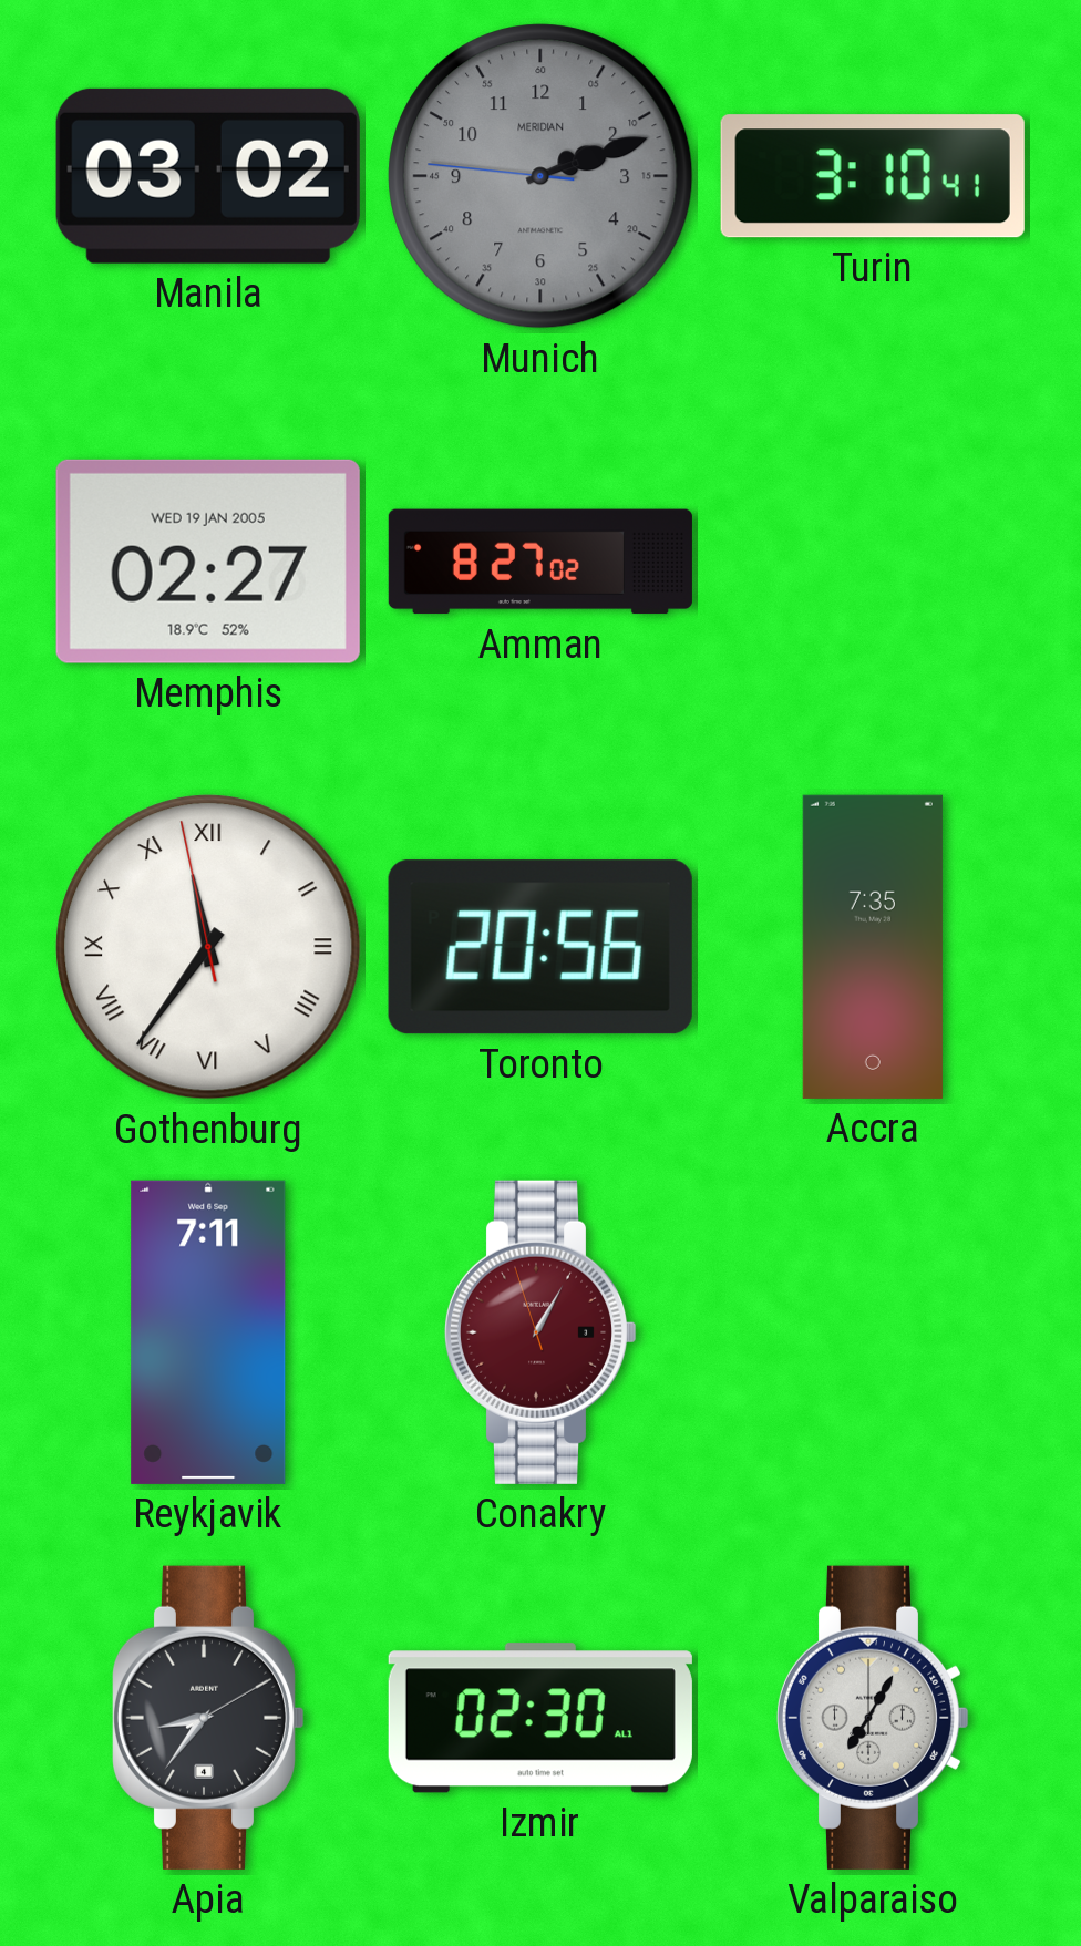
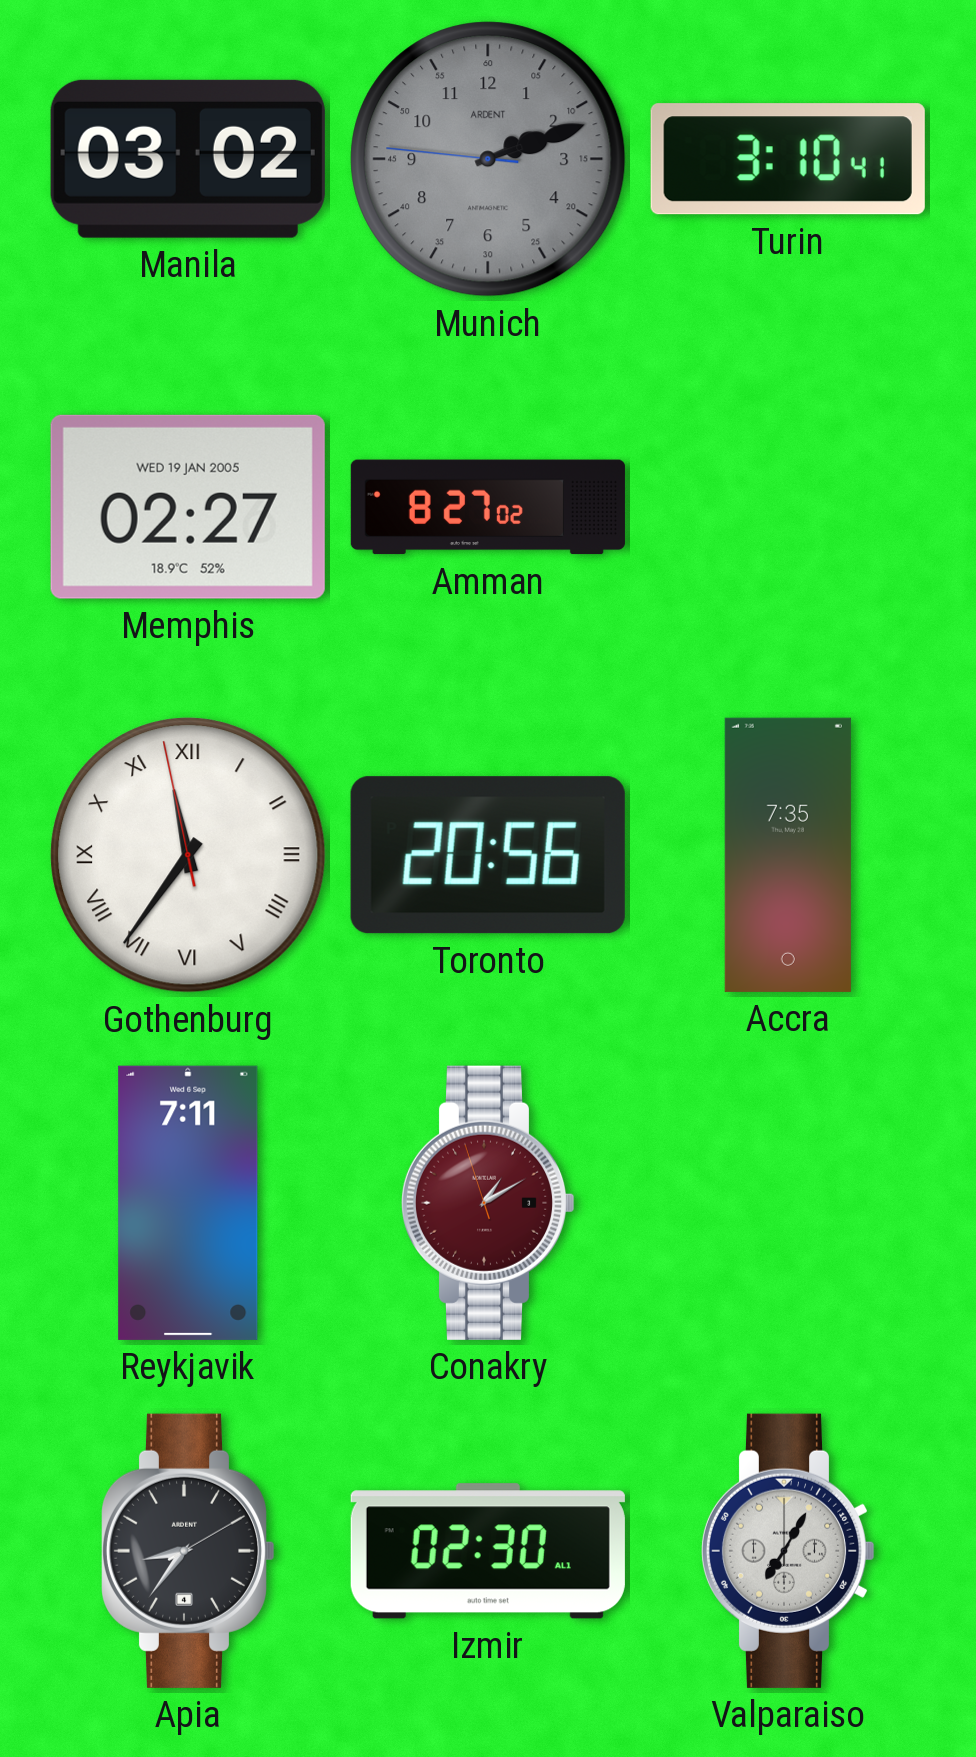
Munich brand: MERIDIAN -> ARDENT (488, 159)
Conakry: 1:04 -> 1:09 (488, 1203)
